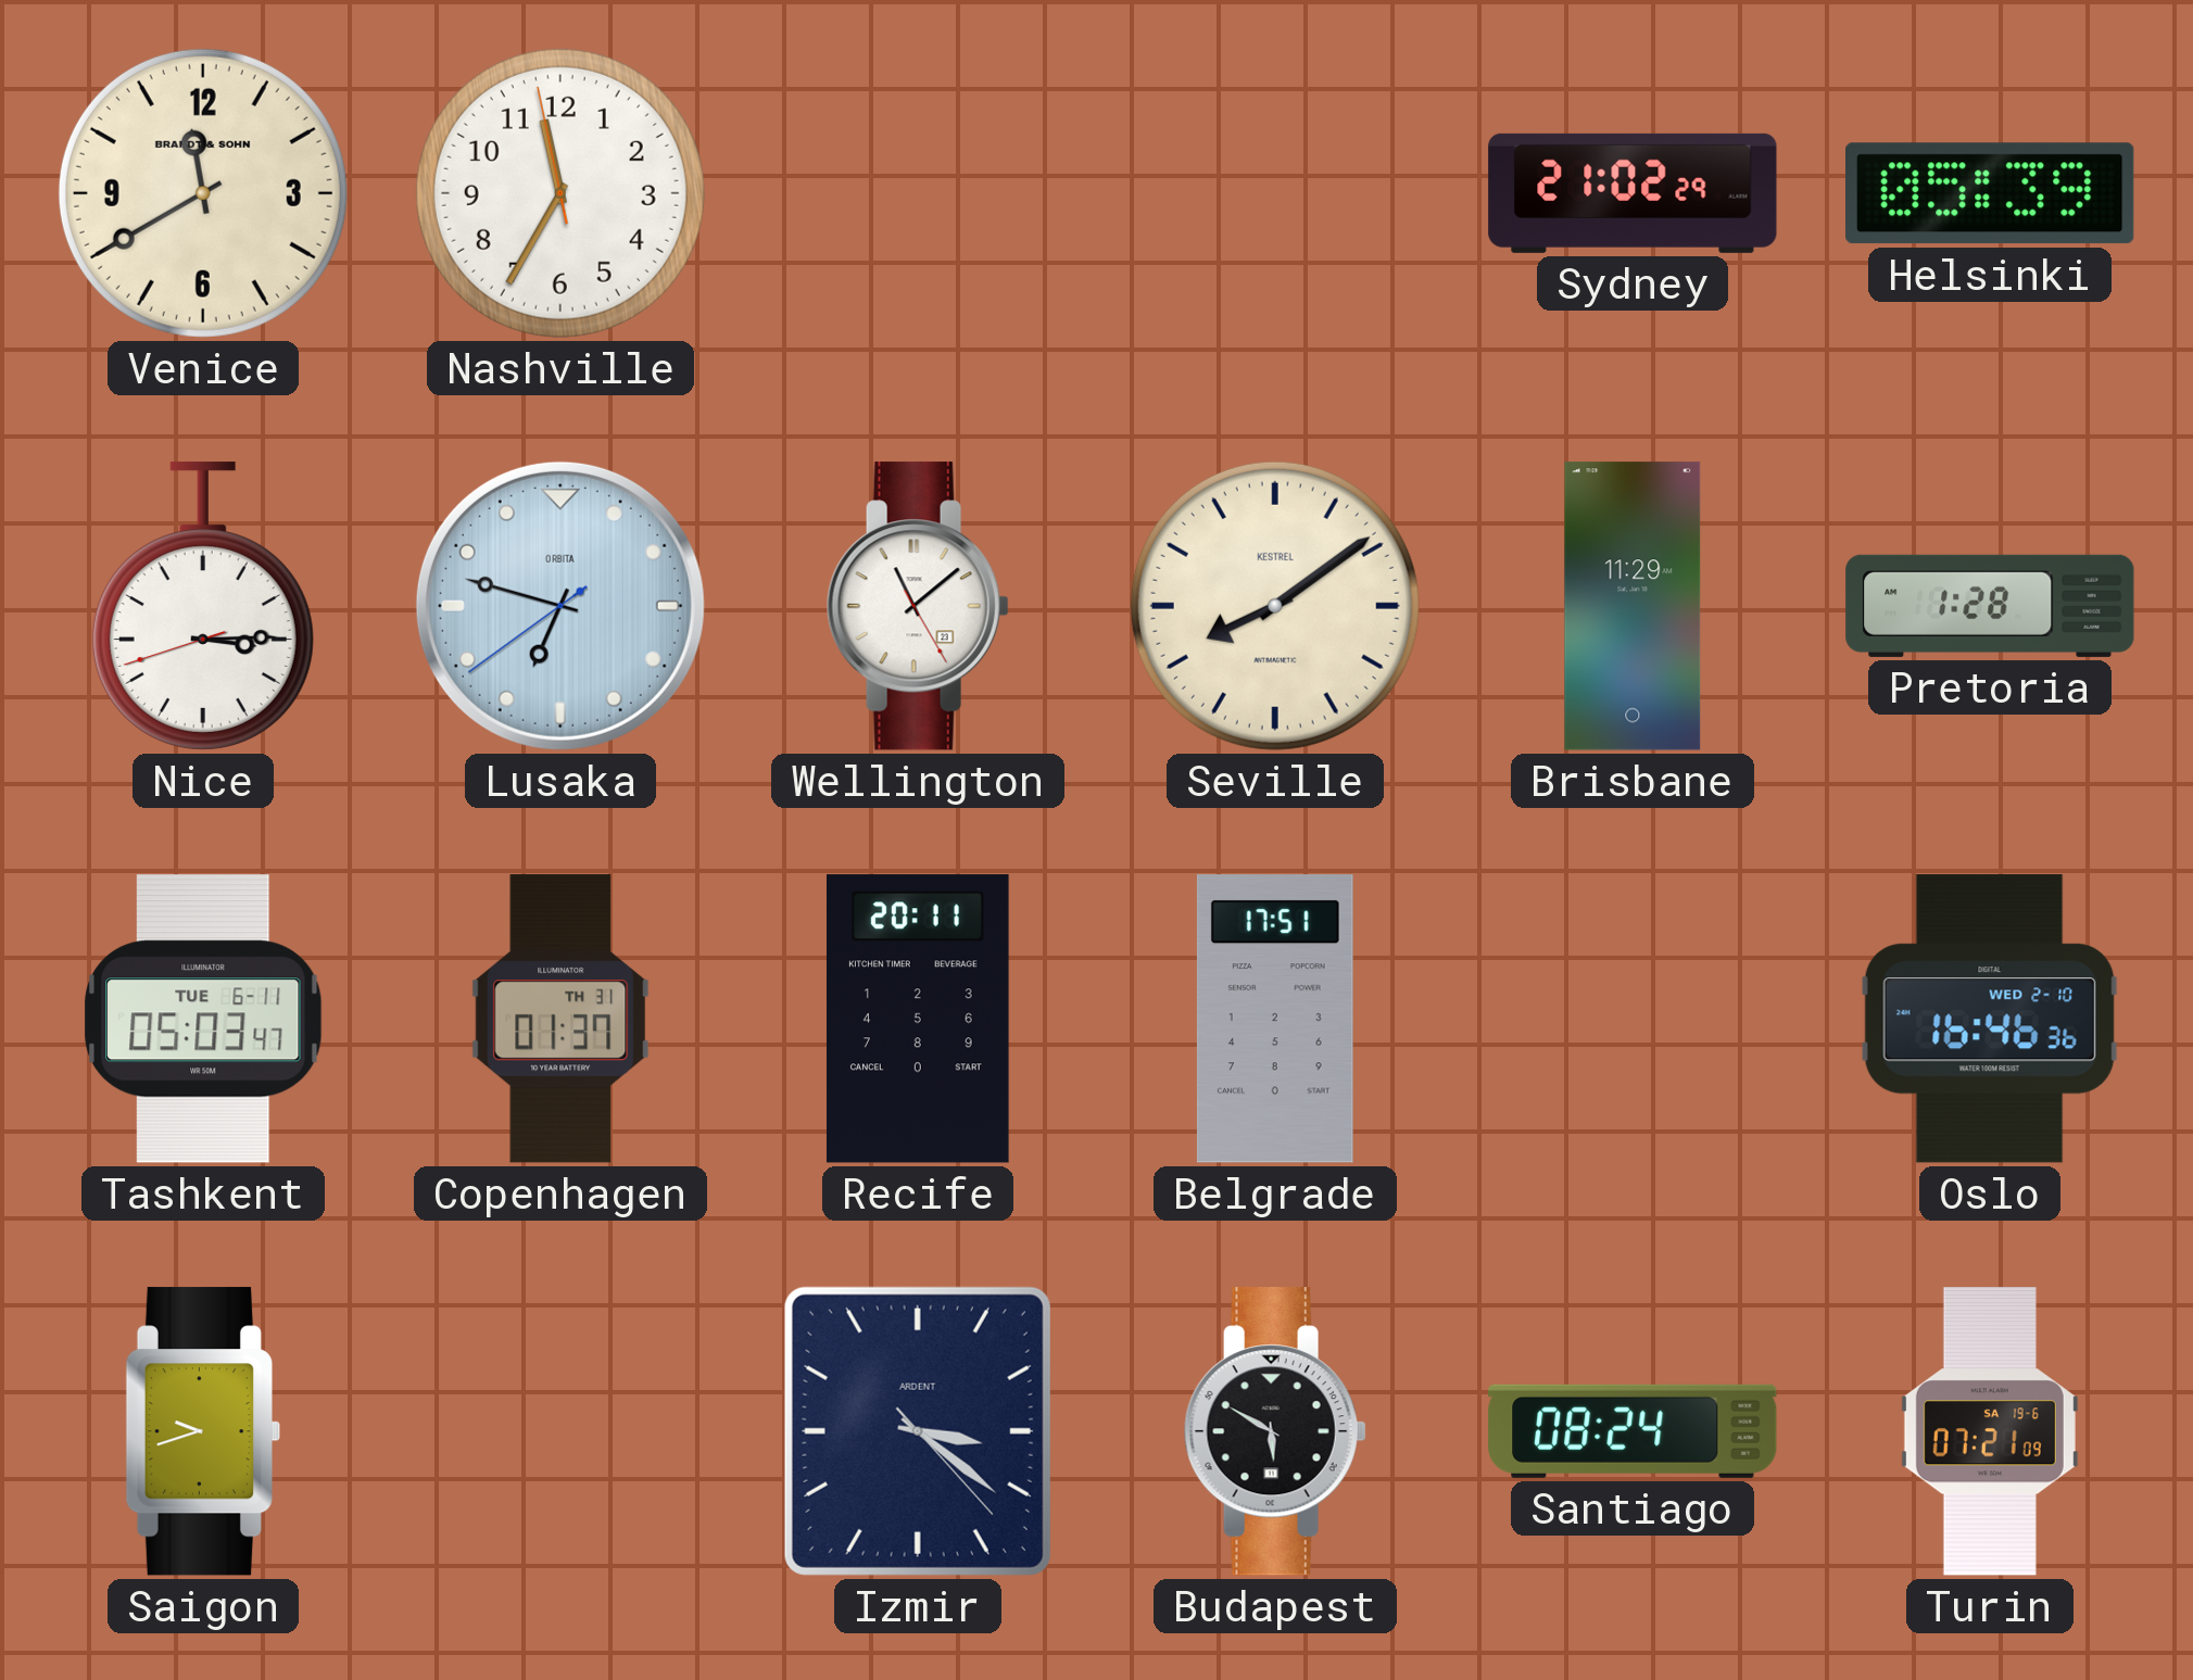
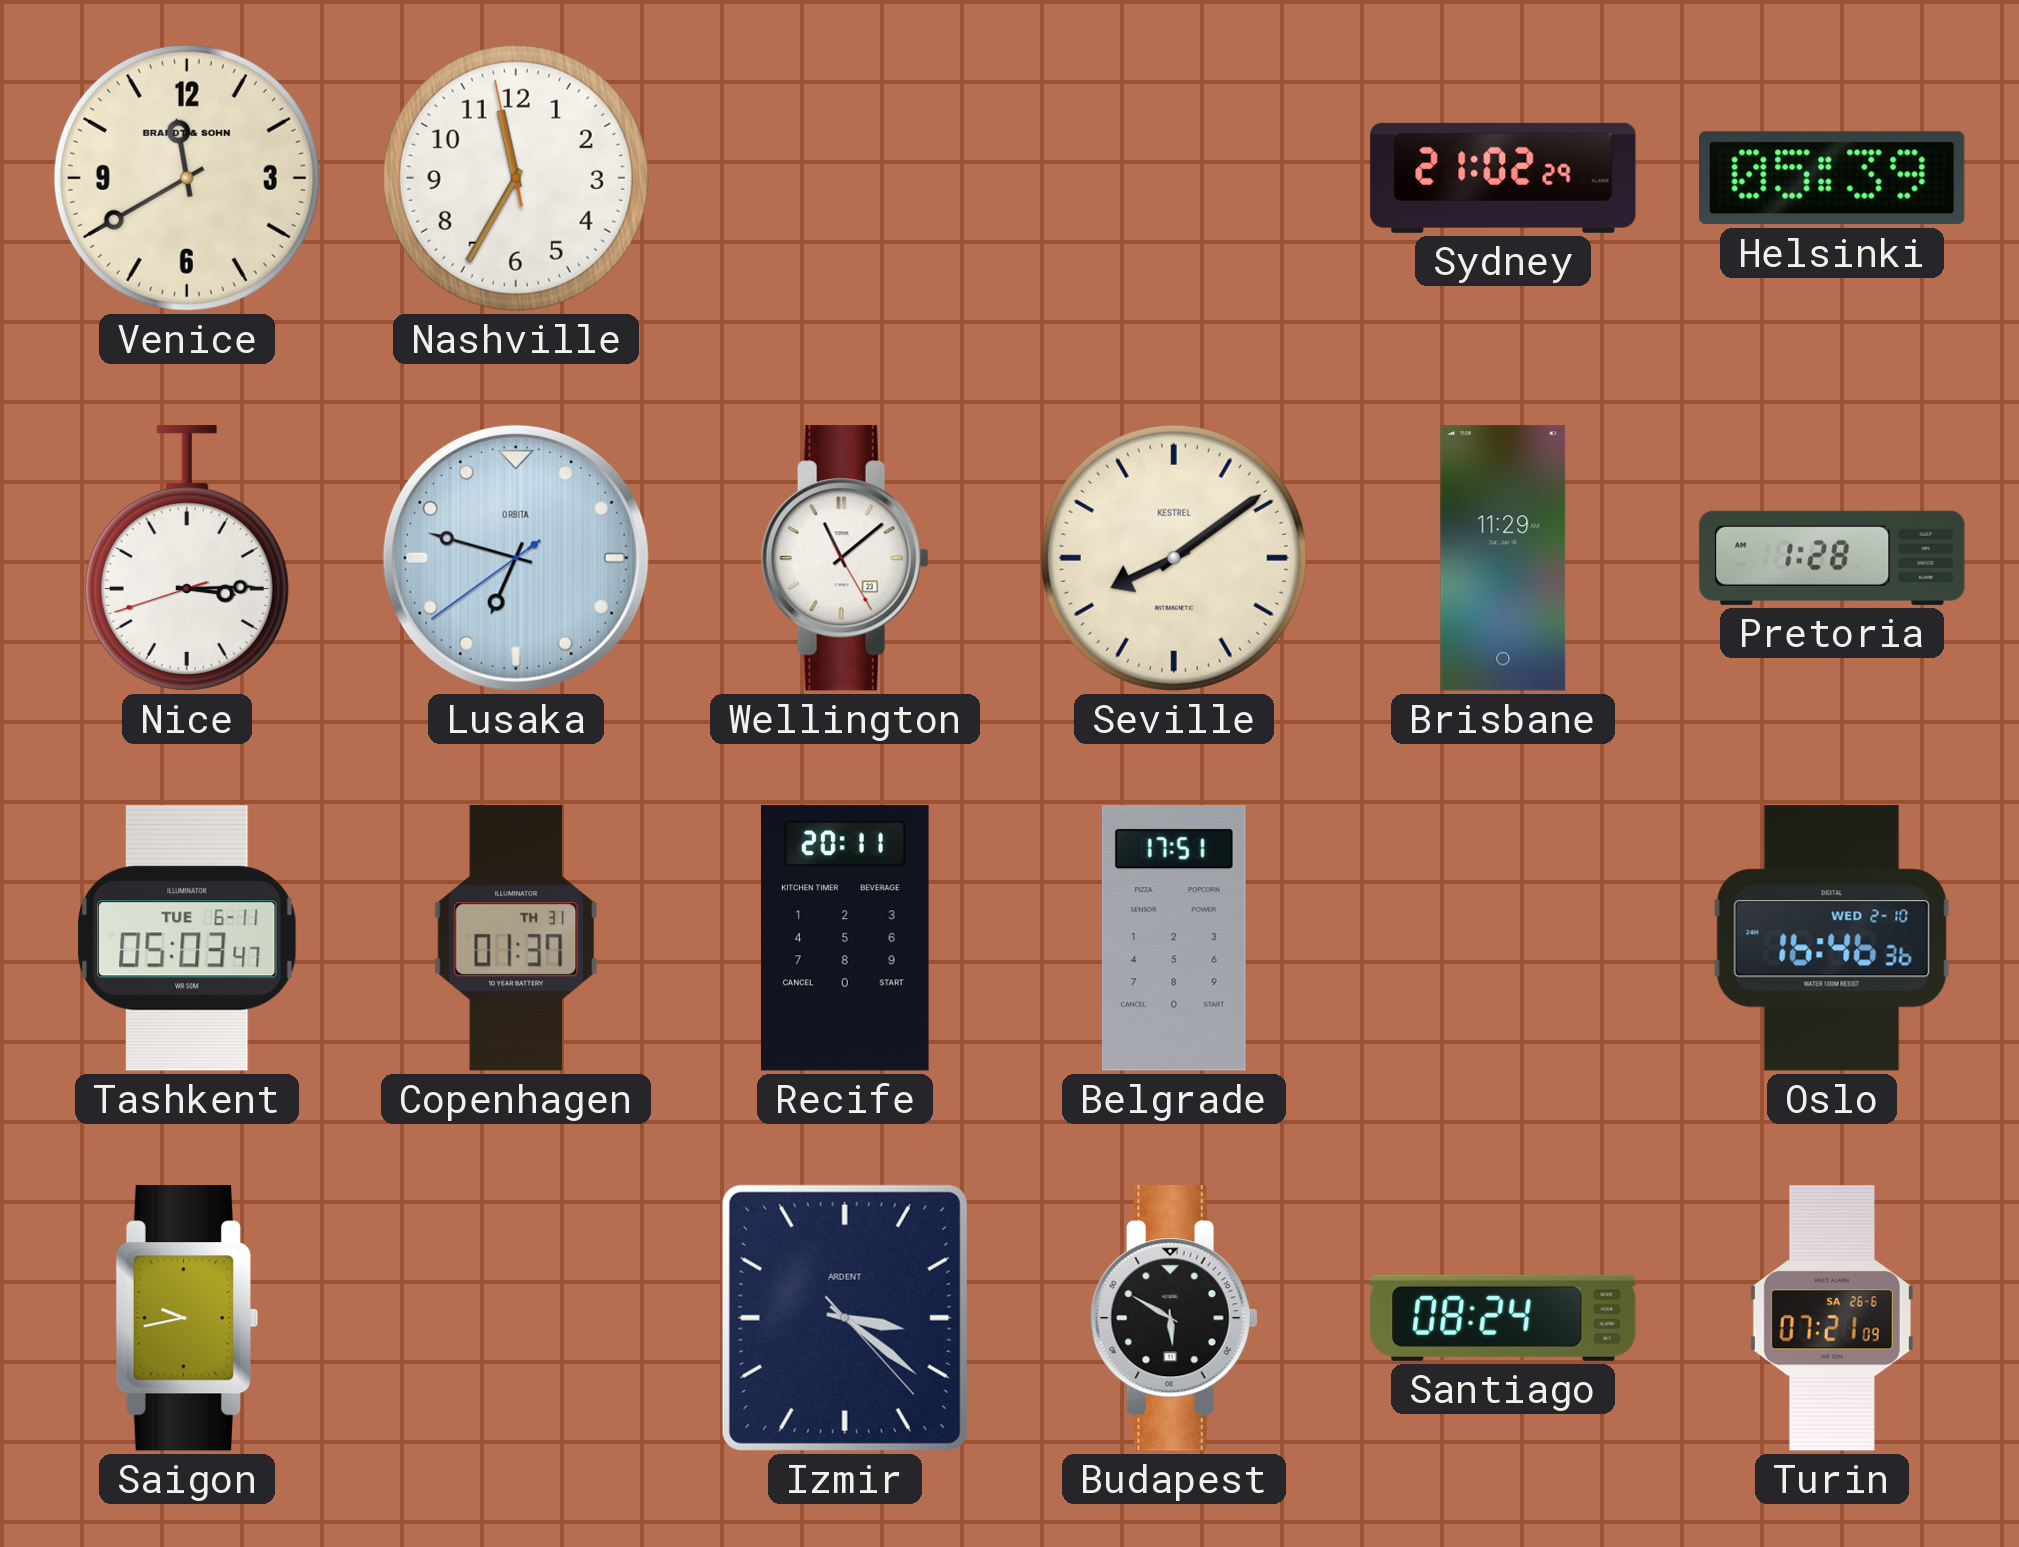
Saigon: 9:42 -> 9:43 (187, 1318)
Turin date: SA 19-6 -> SA 26-6 (1832, 1318)
